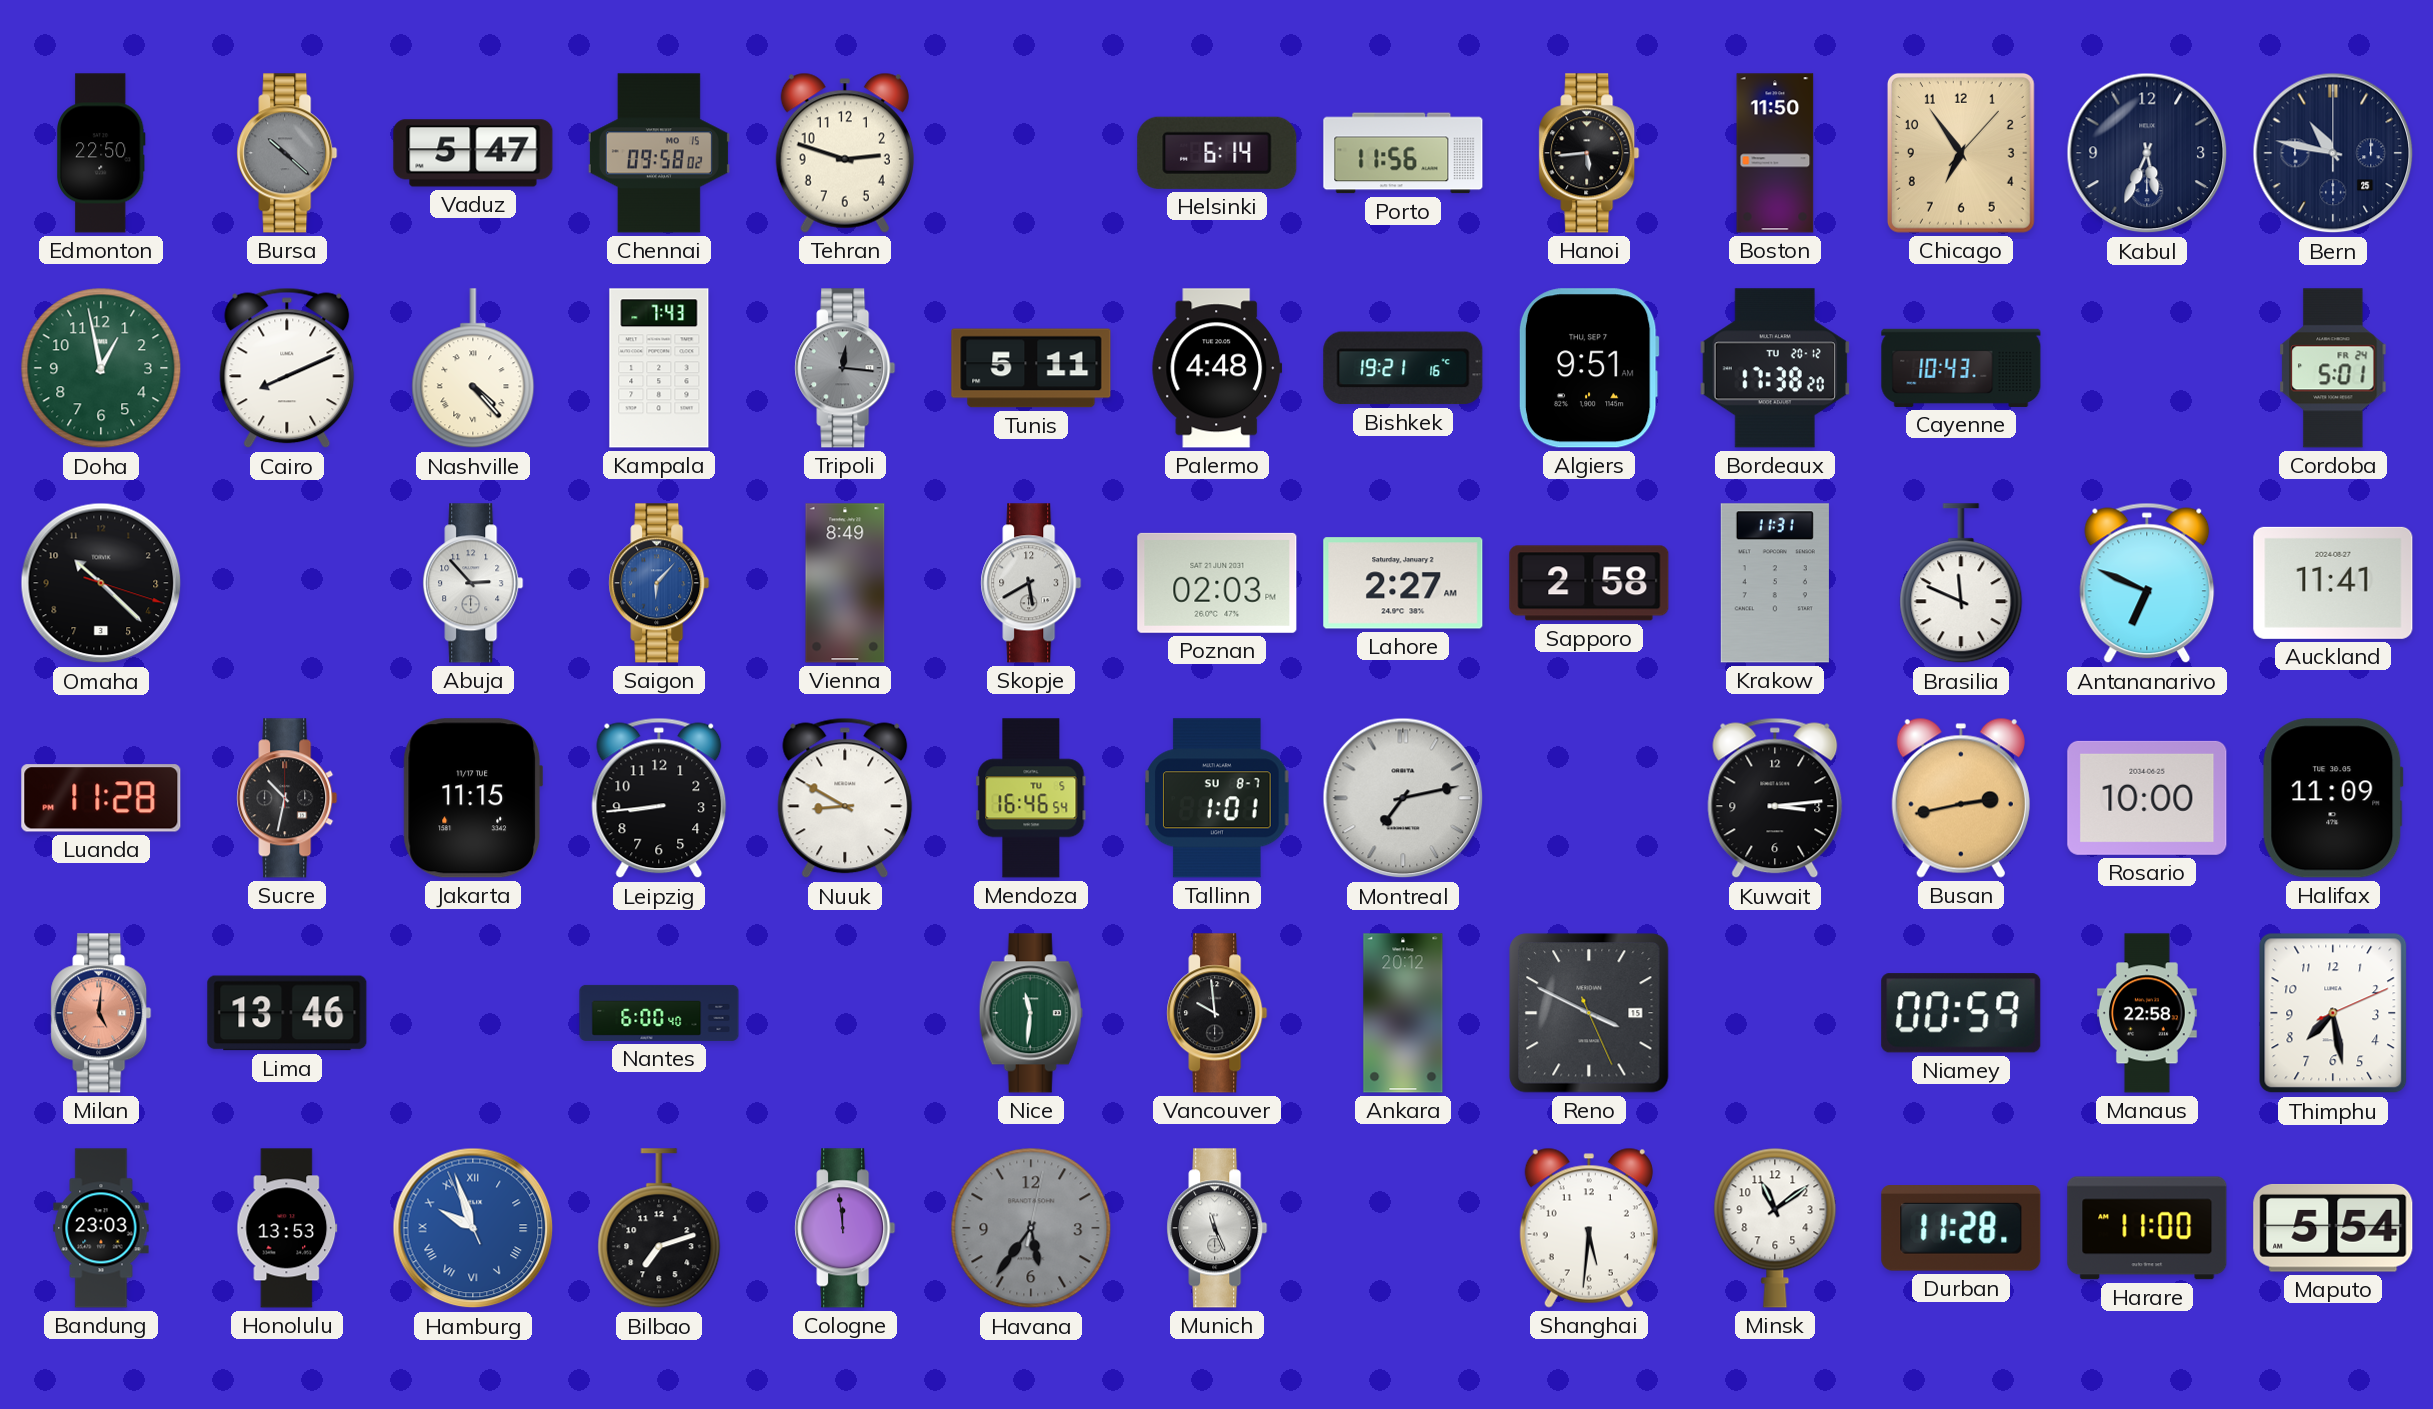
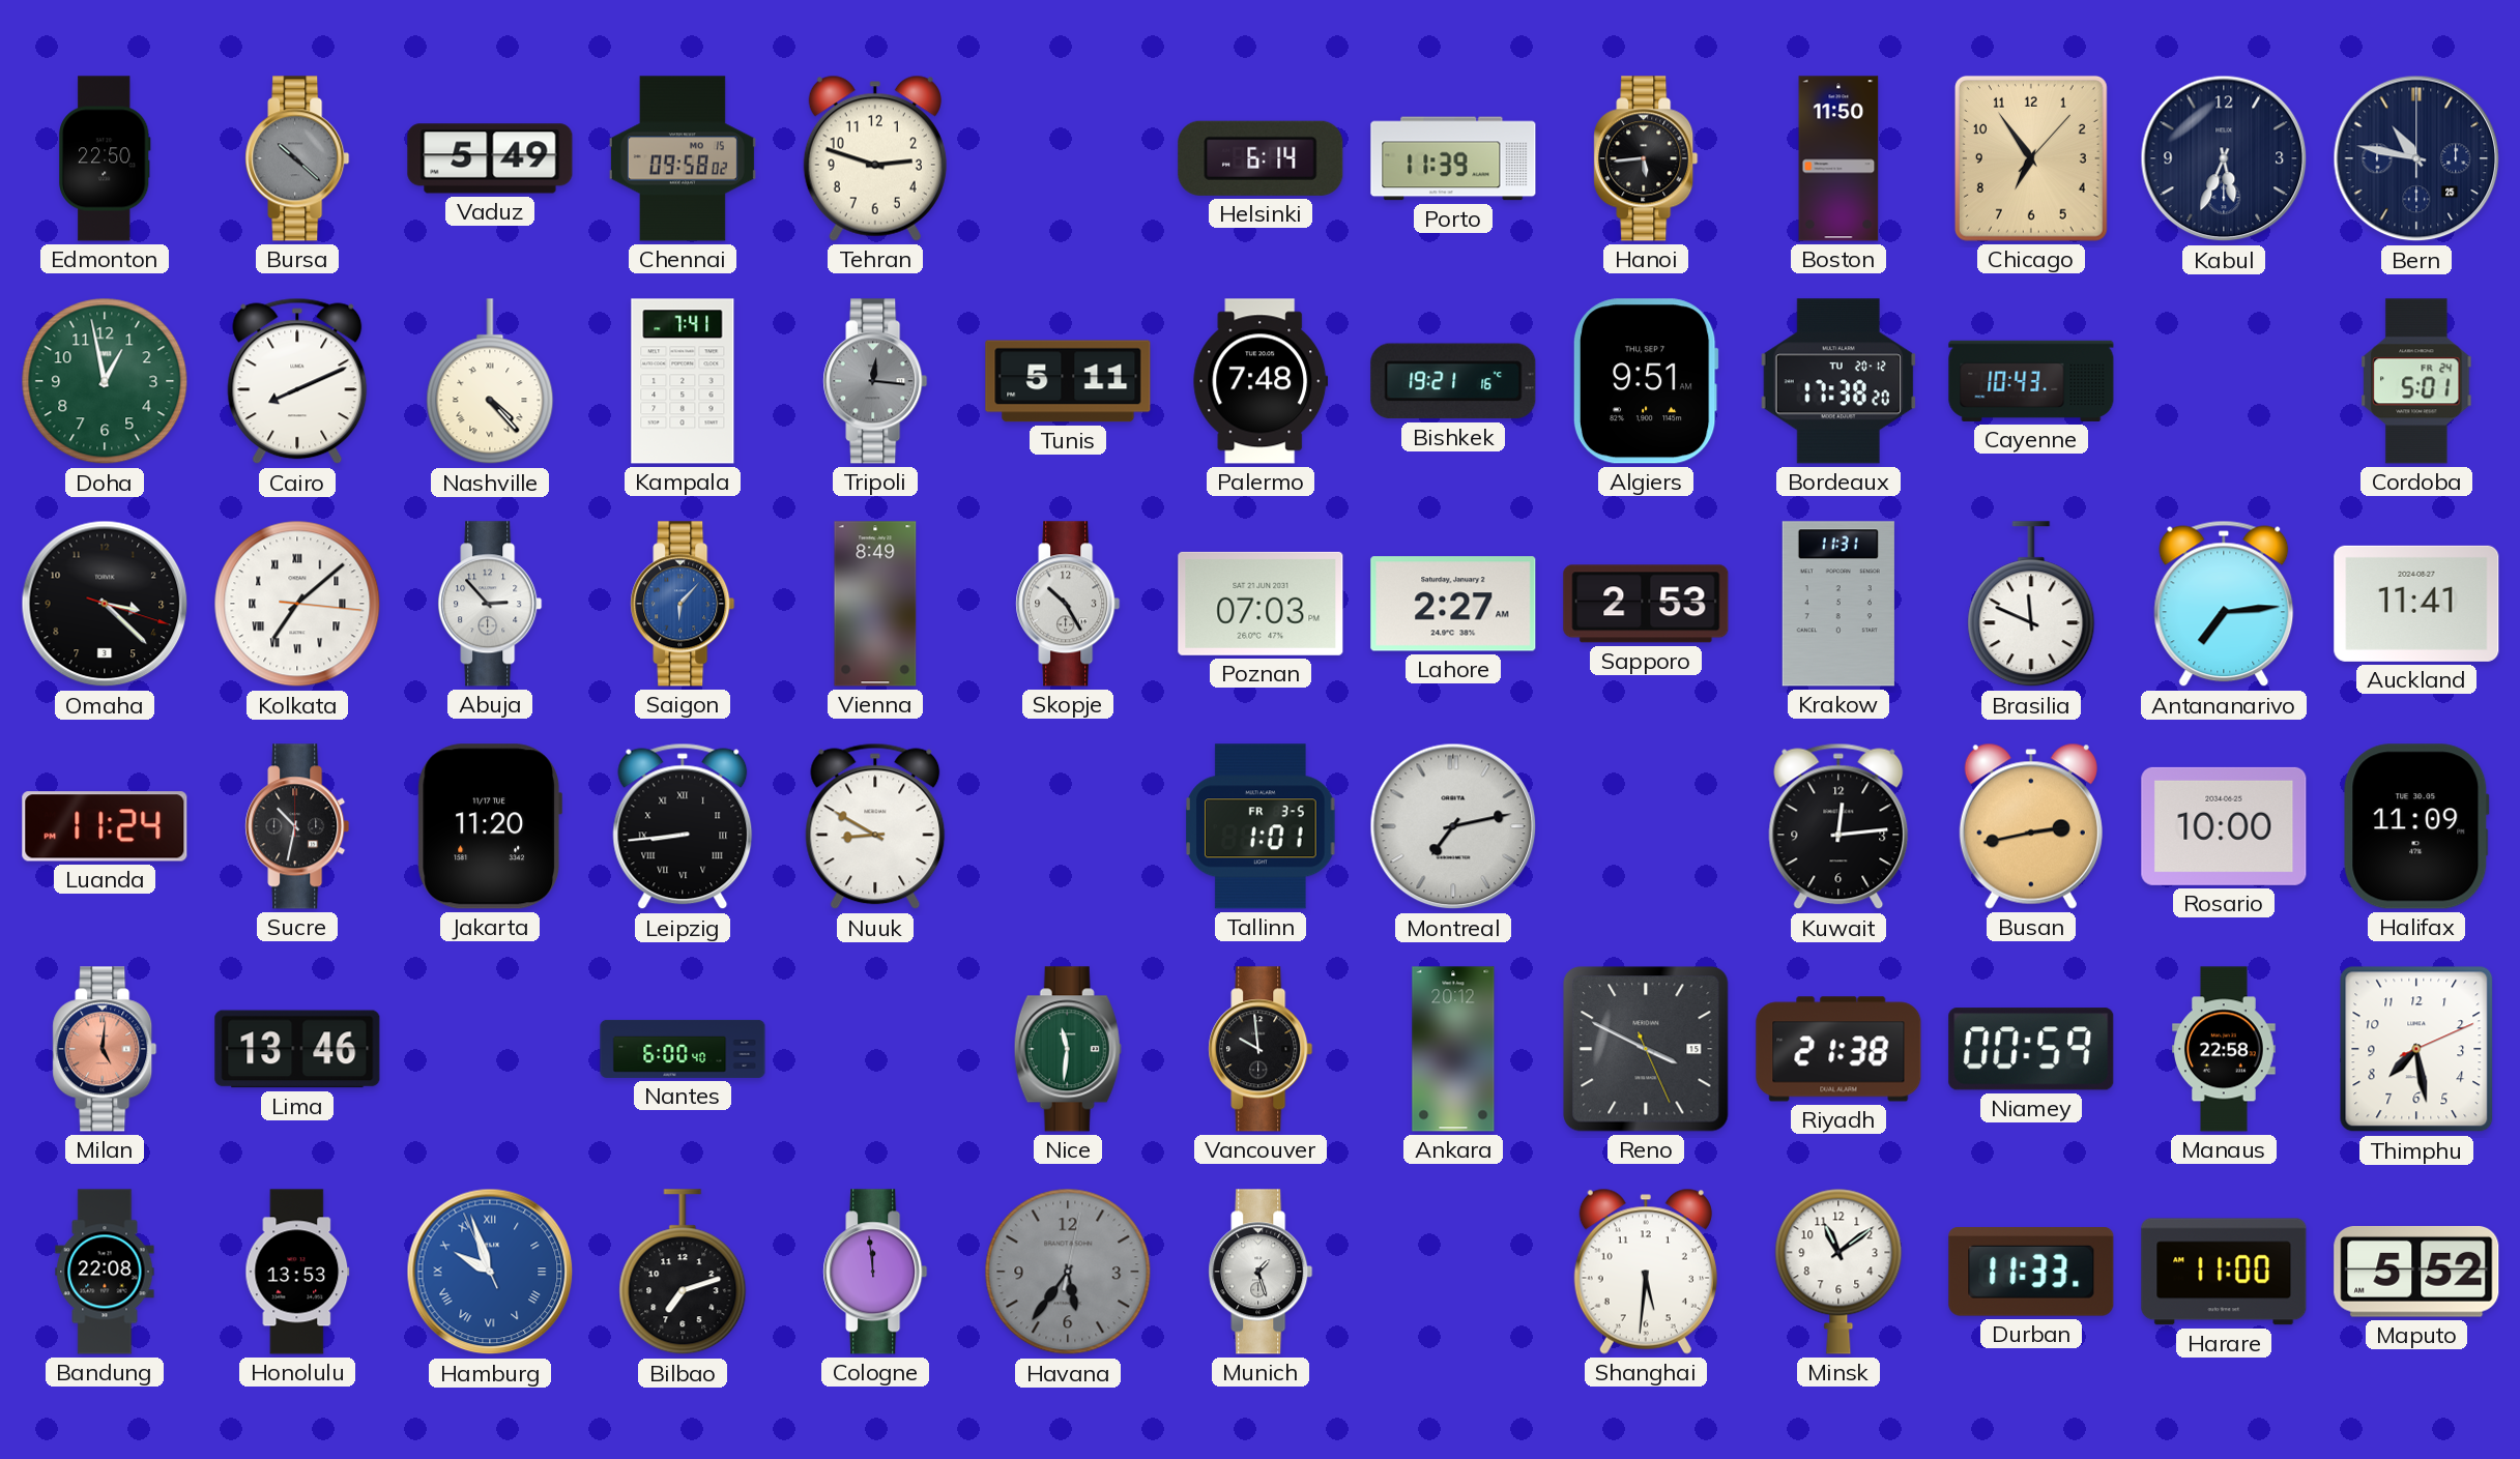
Vaduz: 5:47 -> 5:49 (490, 158)
Porto: 11:56 -> 11:39 (1453, 158)
Kampala: 7:43 -> 7:41 (683, 381)
Palermo: 4:48 -> 7:48 (1261, 381)
Omaha: 10:22 -> 3:22 (105, 604)
Kolkata: none -> 7:08 (297, 604)
Skopje: 5:40 -> 10:25 (1068, 604)
Poznan: 02:03 -> 07:03 (1261, 604)
Sapporo: 2:58 -> 2:53 (1646, 604)
Antananarivo: 6:49 -> 7:14 (2224, 604)
Luanda: 11:28 -> 11:24 (105, 826)
Jakarta: 11:15 -> 11:20 (490, 826)
Leipzig numerals: Arabic -> Roman (683, 826)
Mendoza: 16:46 -> none (1031, 798)
Tallinn date: SU 8-7 -> FR 3-5 (1261, 826)
Kuwait: 3:14 -> 12:14 (1838, 826)
Riyadh: none -> 21:38 (1838, 1049)
Bandung: 23:03 -> 22:08 (105, 1272)
Munich: 11:26 -> 1:27 (1261, 1272)
Durban: 11:28 -> 11:33 (2031, 1273)
Maputo: 5:54 -> 5:52 (2416, 1272)
